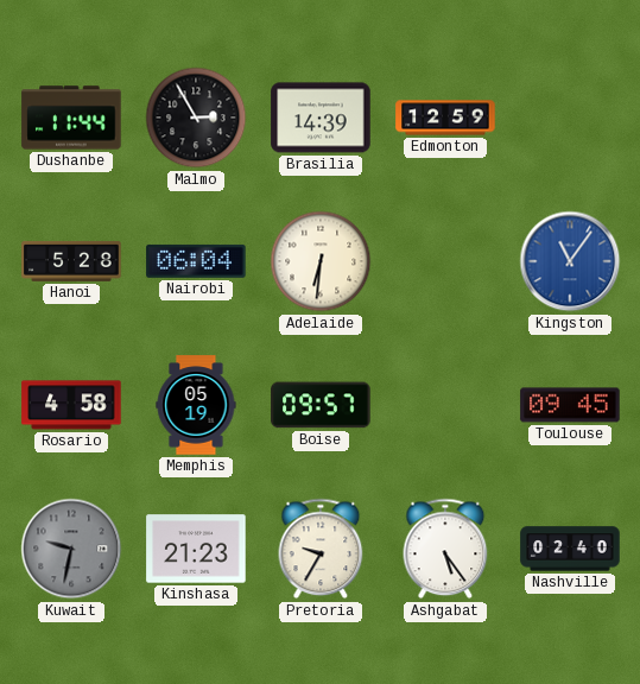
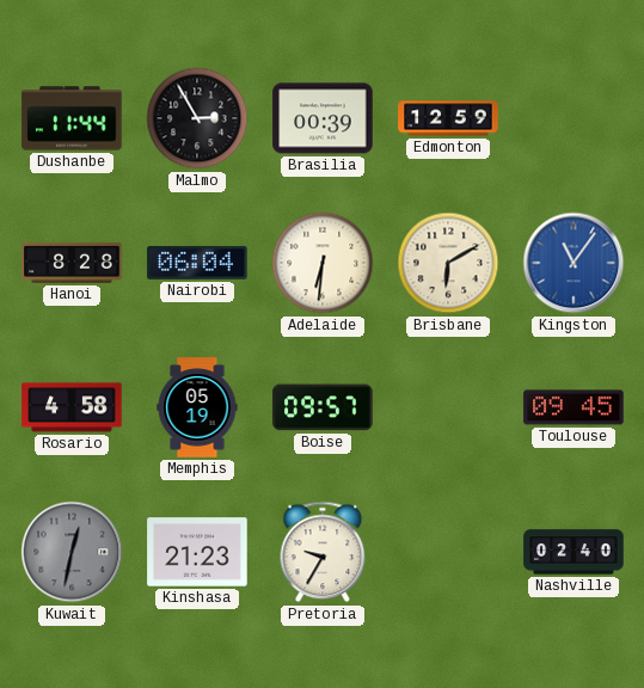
Brasilia: 14:39 -> 00:39 (323, 118)
Hanoi: 5:28 -> 8:28 (72, 263)
Brisbane: none -> 6:10 (448, 263)
Kuwait: 9:32 -> 12:32 (72, 552)
Ashgabat: 5:24 -> none (445, 549)
